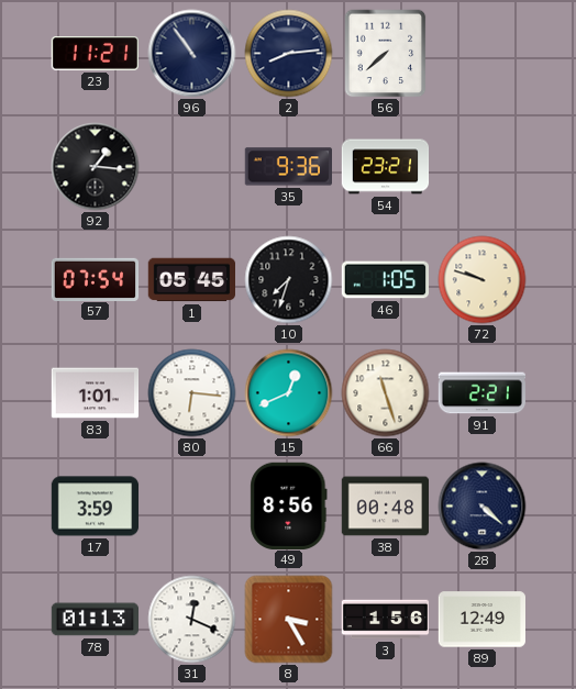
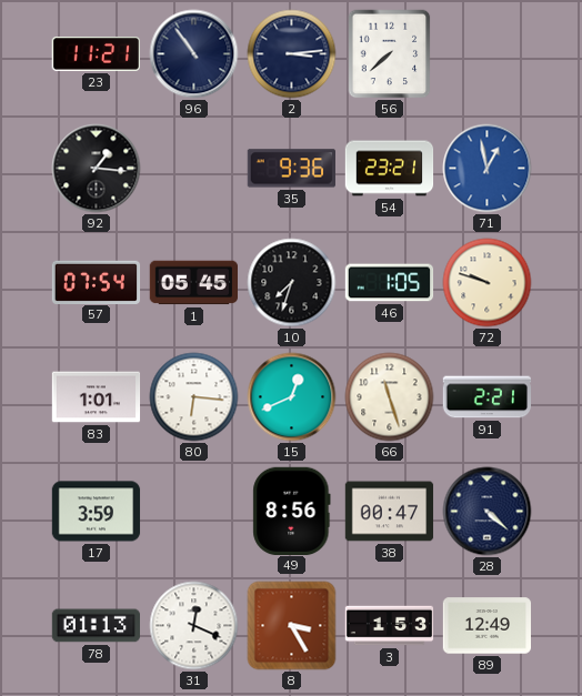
2: 8:14 -> 3:14 (292, 54)
71: none -> 12:58 (488, 169)
38: 00:48 -> 00:47 (390, 512)
3: 1:56 -> 1:53 (390, 626)
